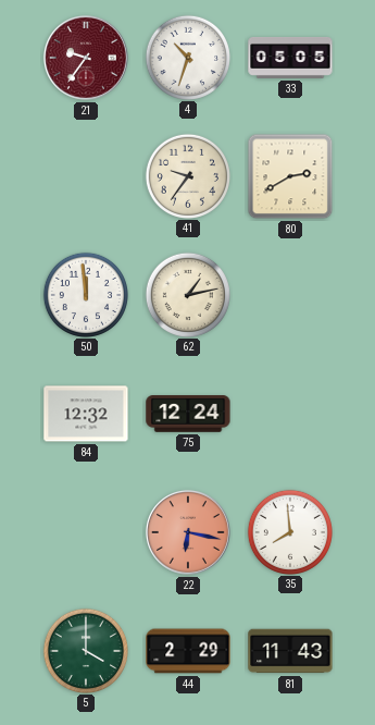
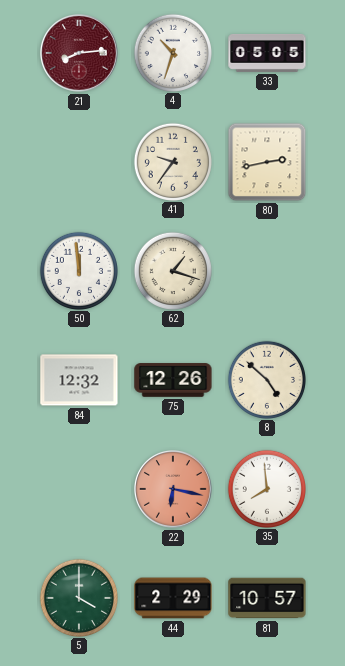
21: 9:36 -> 8:14 (79, 53)
80: 2:40 -> 2:43 (267, 162)
62: 1:13 -> 1:18 (172, 270)
75: 12:24 -> 12:26 (173, 380)
8: none -> 4:52 (266, 379)
81: 11:43 -> 10:57 (267, 598)
